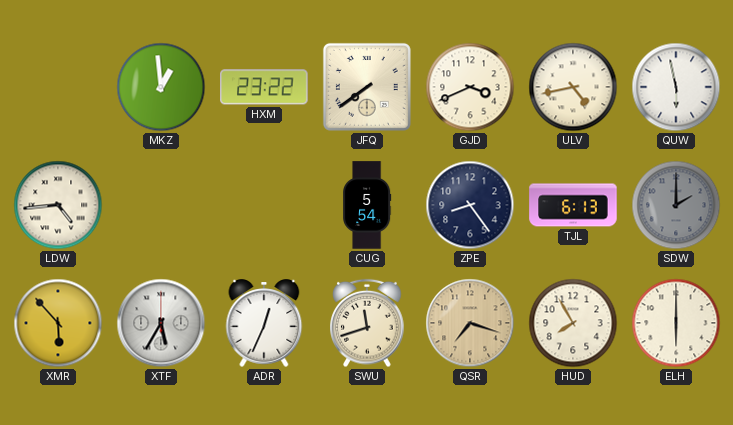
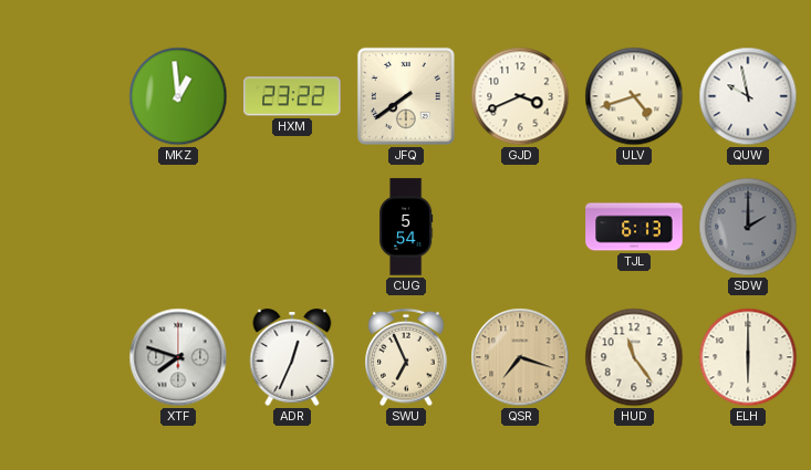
ULV: 4:43 -> 4:42 (634, 96)
QUW: 5:58 -> 9:58 (748, 96)
LDW: 4:44 -> none (58, 205)
ZPE: 8:24 -> none (470, 205)
XMR: 5:53 -> none (58, 323)
XTF: 5:35 -> 7:48 (178, 357)
SWU: 11:42 -> 6:56 (406, 357)
HUD: 7:55 -> 11:24 (634, 357)
